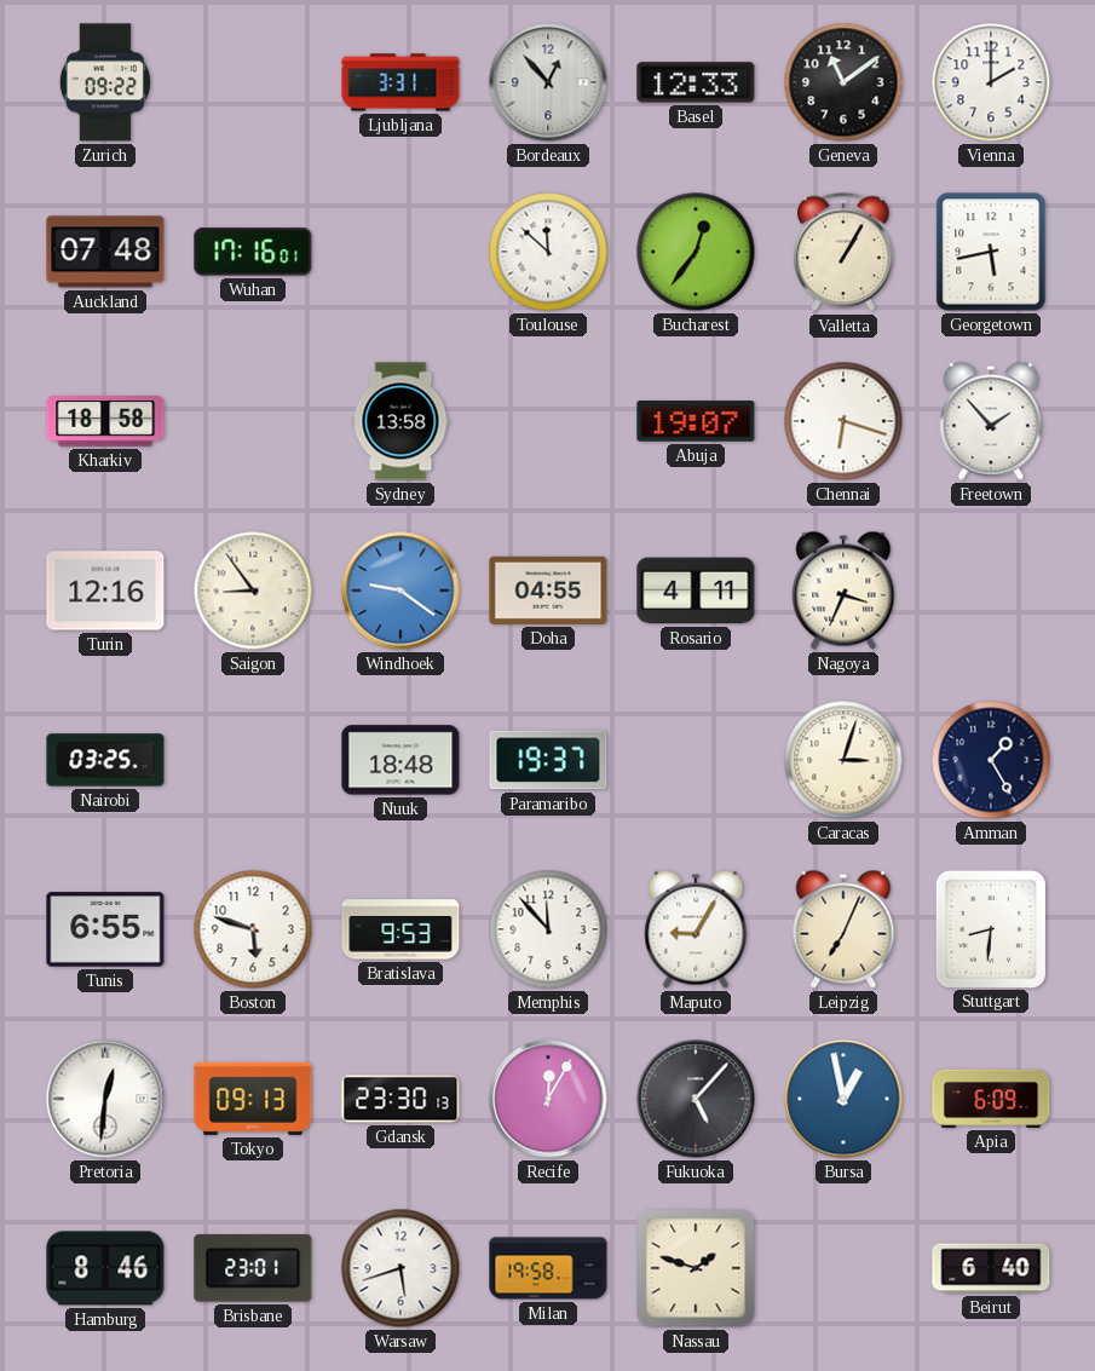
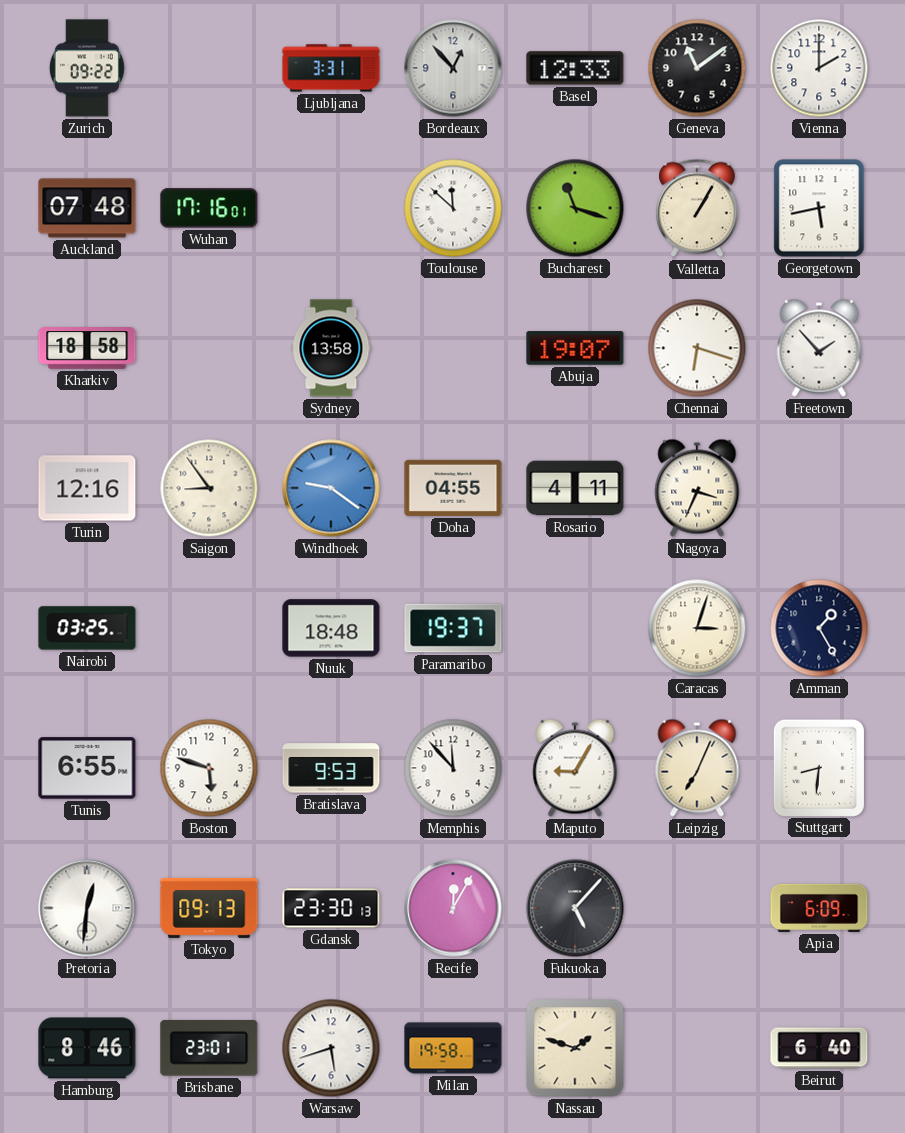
Bucharest: 12:36 -> 11:18 (575, 208)
Bursa: 12:58 -> none (843, 1099)
